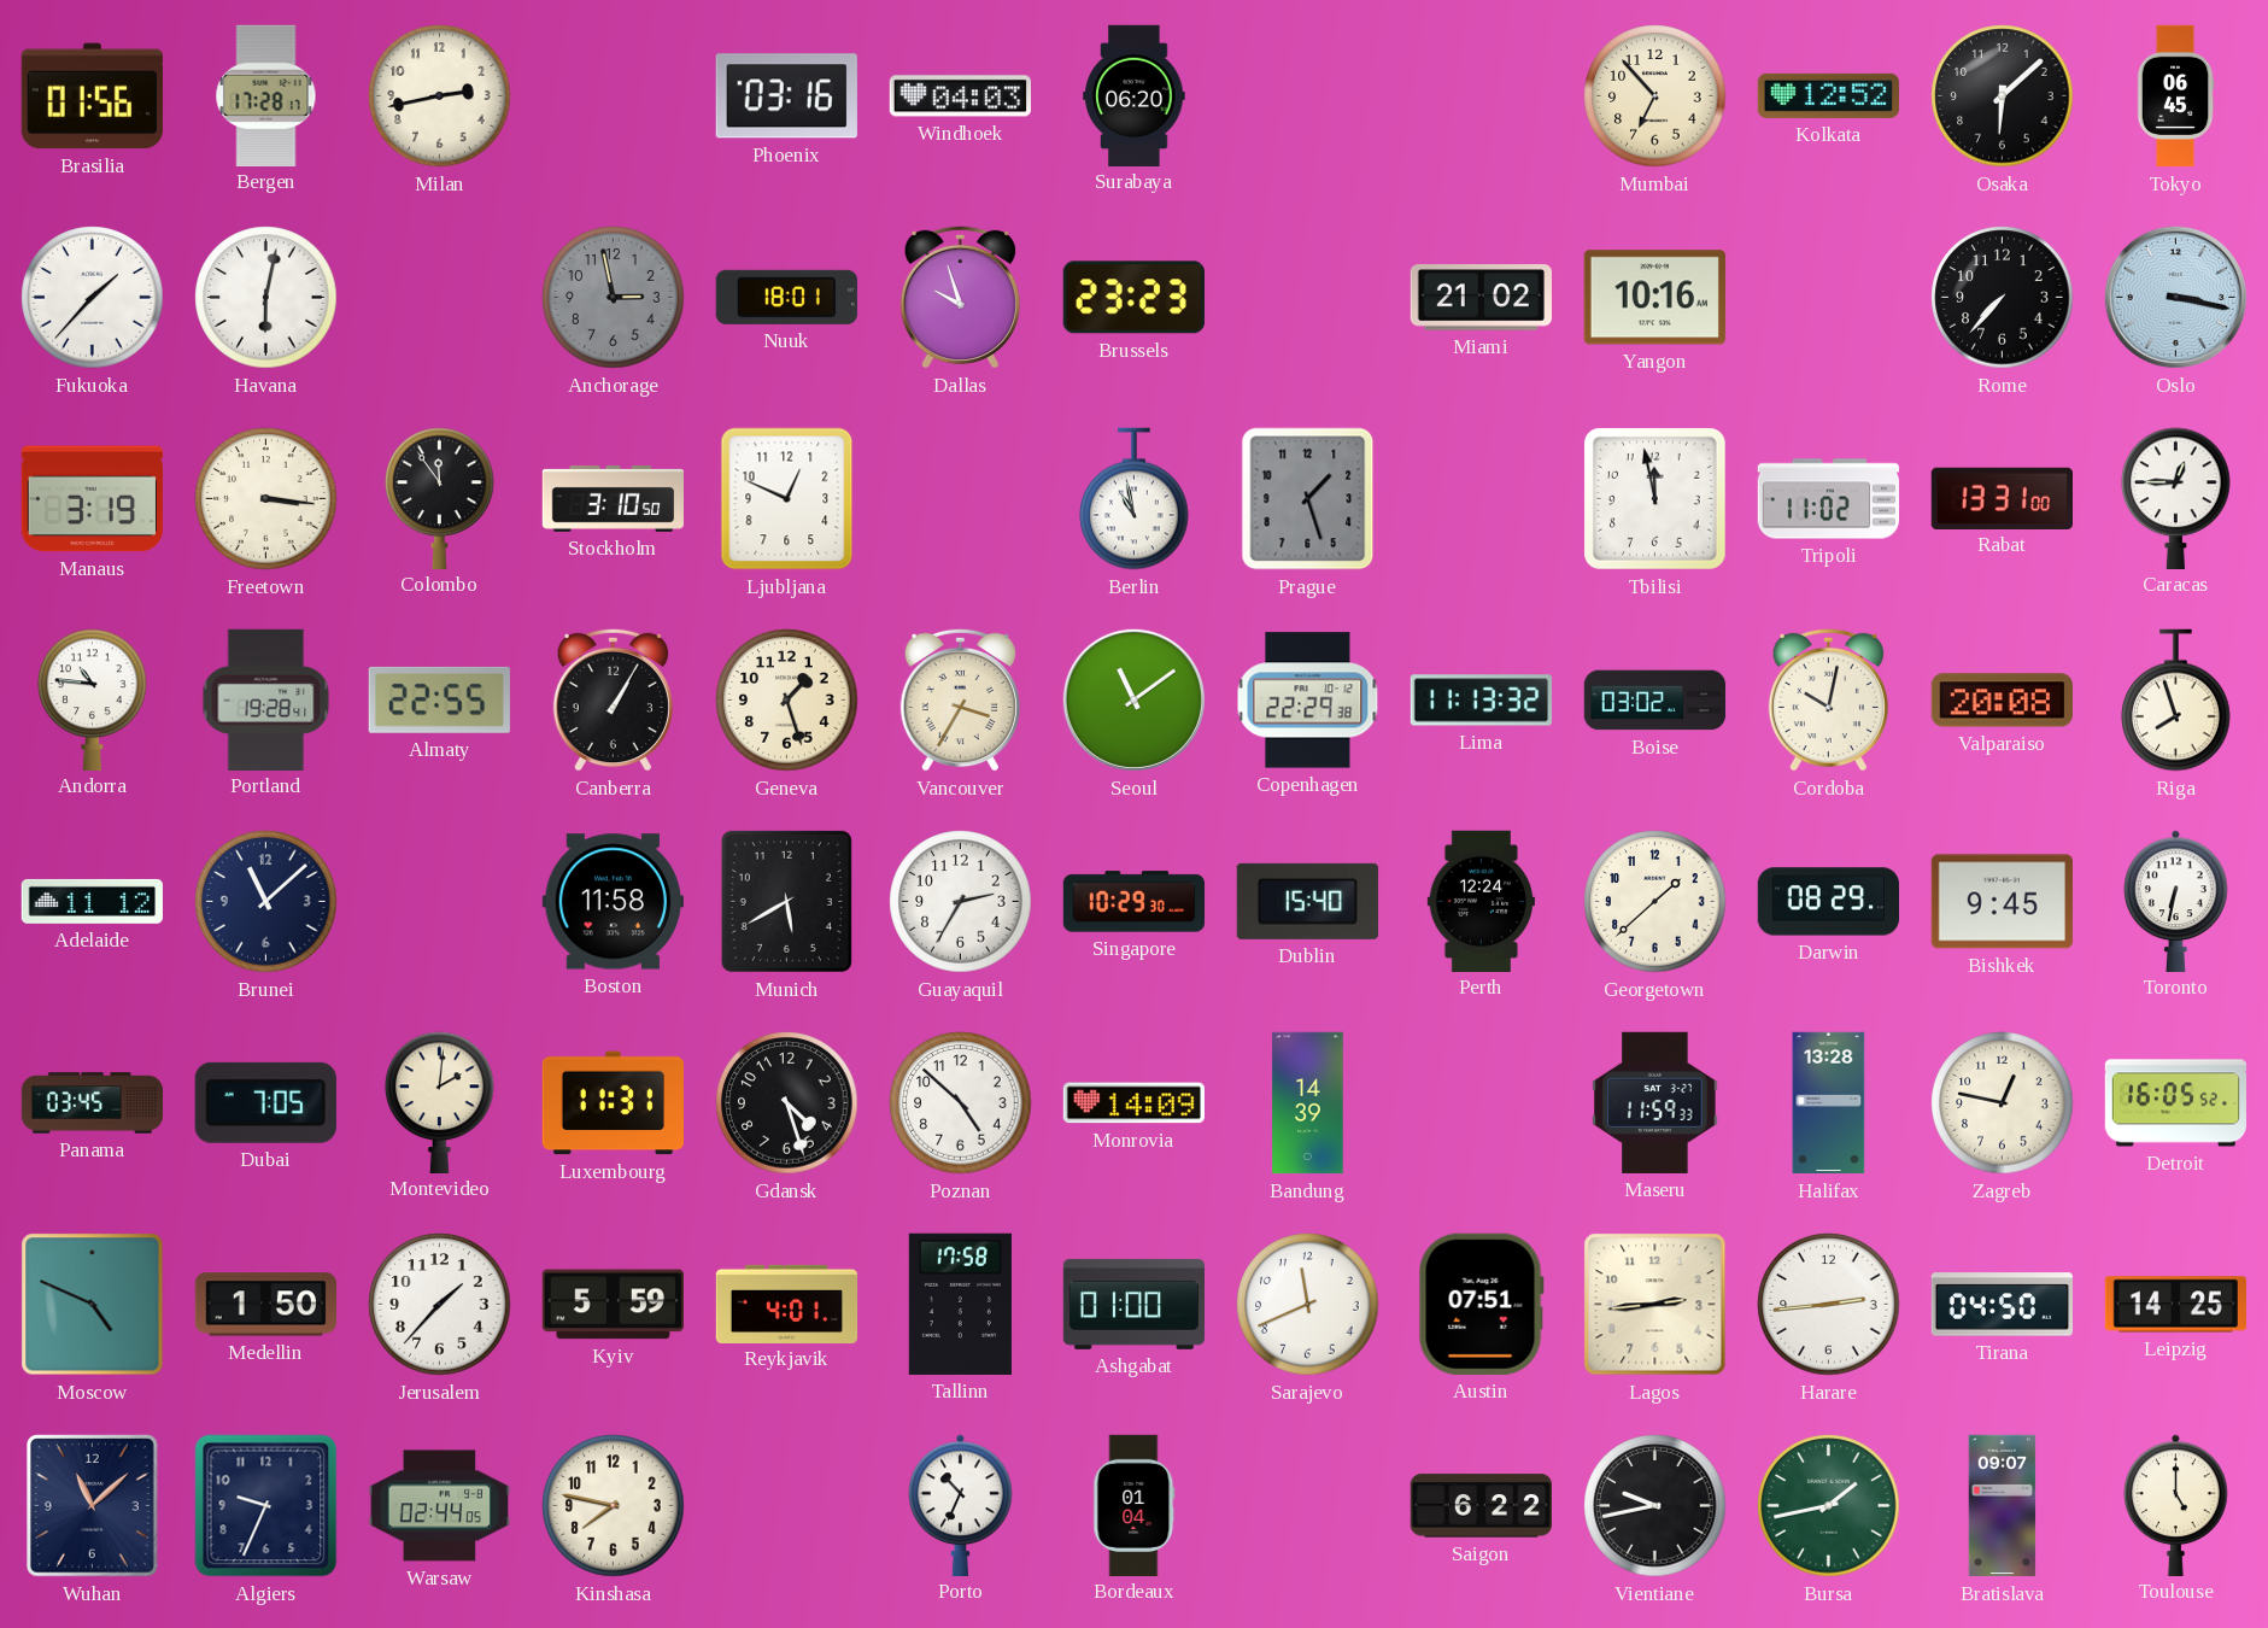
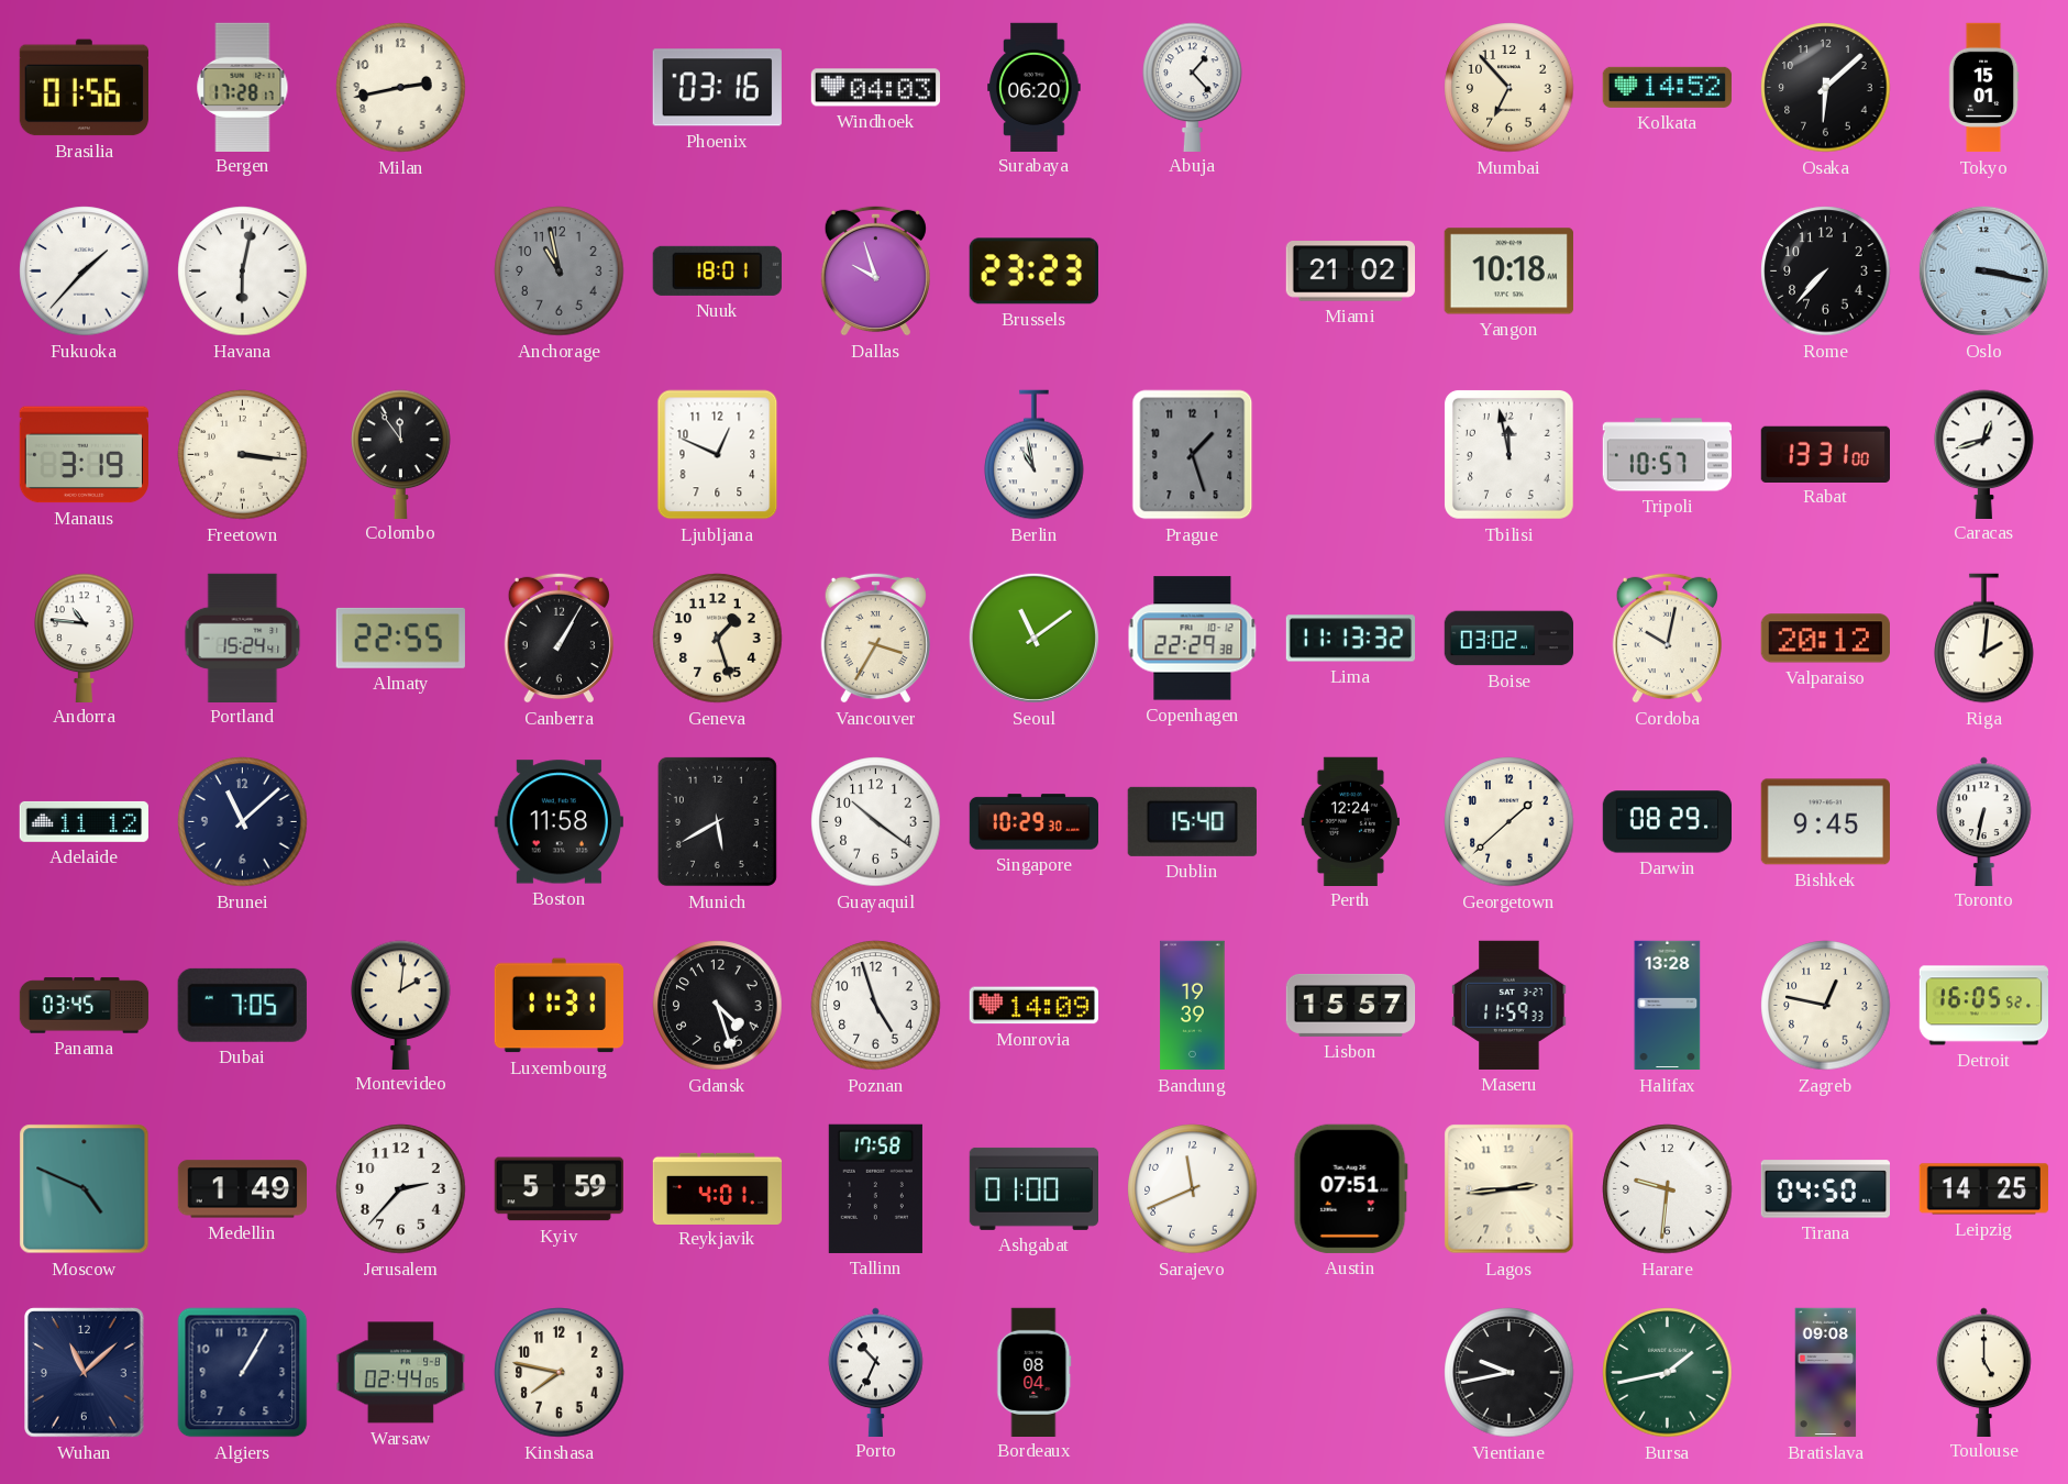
Abuja: none -> 1:23 (1193, 87)
Kolkata: 12:52 -> 14:52 (1667, 87)
Tokyo: 06:45 -> 15:01 (1983, 88)
Anchorage: 2:58 -> 10:58 (560, 272)
Yangon: 10:16 -> 10:18 (1508, 272)
Stockholm: 3:10 -> none (614, 498)
Tripoli: 11:02 -> 10:57 (1667, 455)
Caracas: 12:45 -> 12:42 (1984, 454)
Portland: 19:28 -> 15:24 (243, 638)
Valparaiso: 20:08 -> 20:12 (1825, 639)
Riga: 7:57 -> 2:01 (1984, 639)
Guayaquil: 2:35 -> 10:21 (876, 822)
Poznan: 4:52 -> 4:57 (876, 1006)
Bandung: 14:39 -> 19:39 (1193, 1006)
Lisbon: none -> 15:57 (1351, 1005)
Medellin: 1:50 -> 1:49 (242, 1189)
Jerusalem: 1:37 -> 2:37 (401, 1189)
Harare: 2:44 -> 9:31 (1668, 1189)
Algiers: 9:34 -> 1:05 (243, 1373)
Bordeaux: 01:04 -> 08:04 (1035, 1372)
Saigon: 6:22 -> none (1481, 1506)
Bratislava: 09:07 -> 09:08 (1826, 1373)
